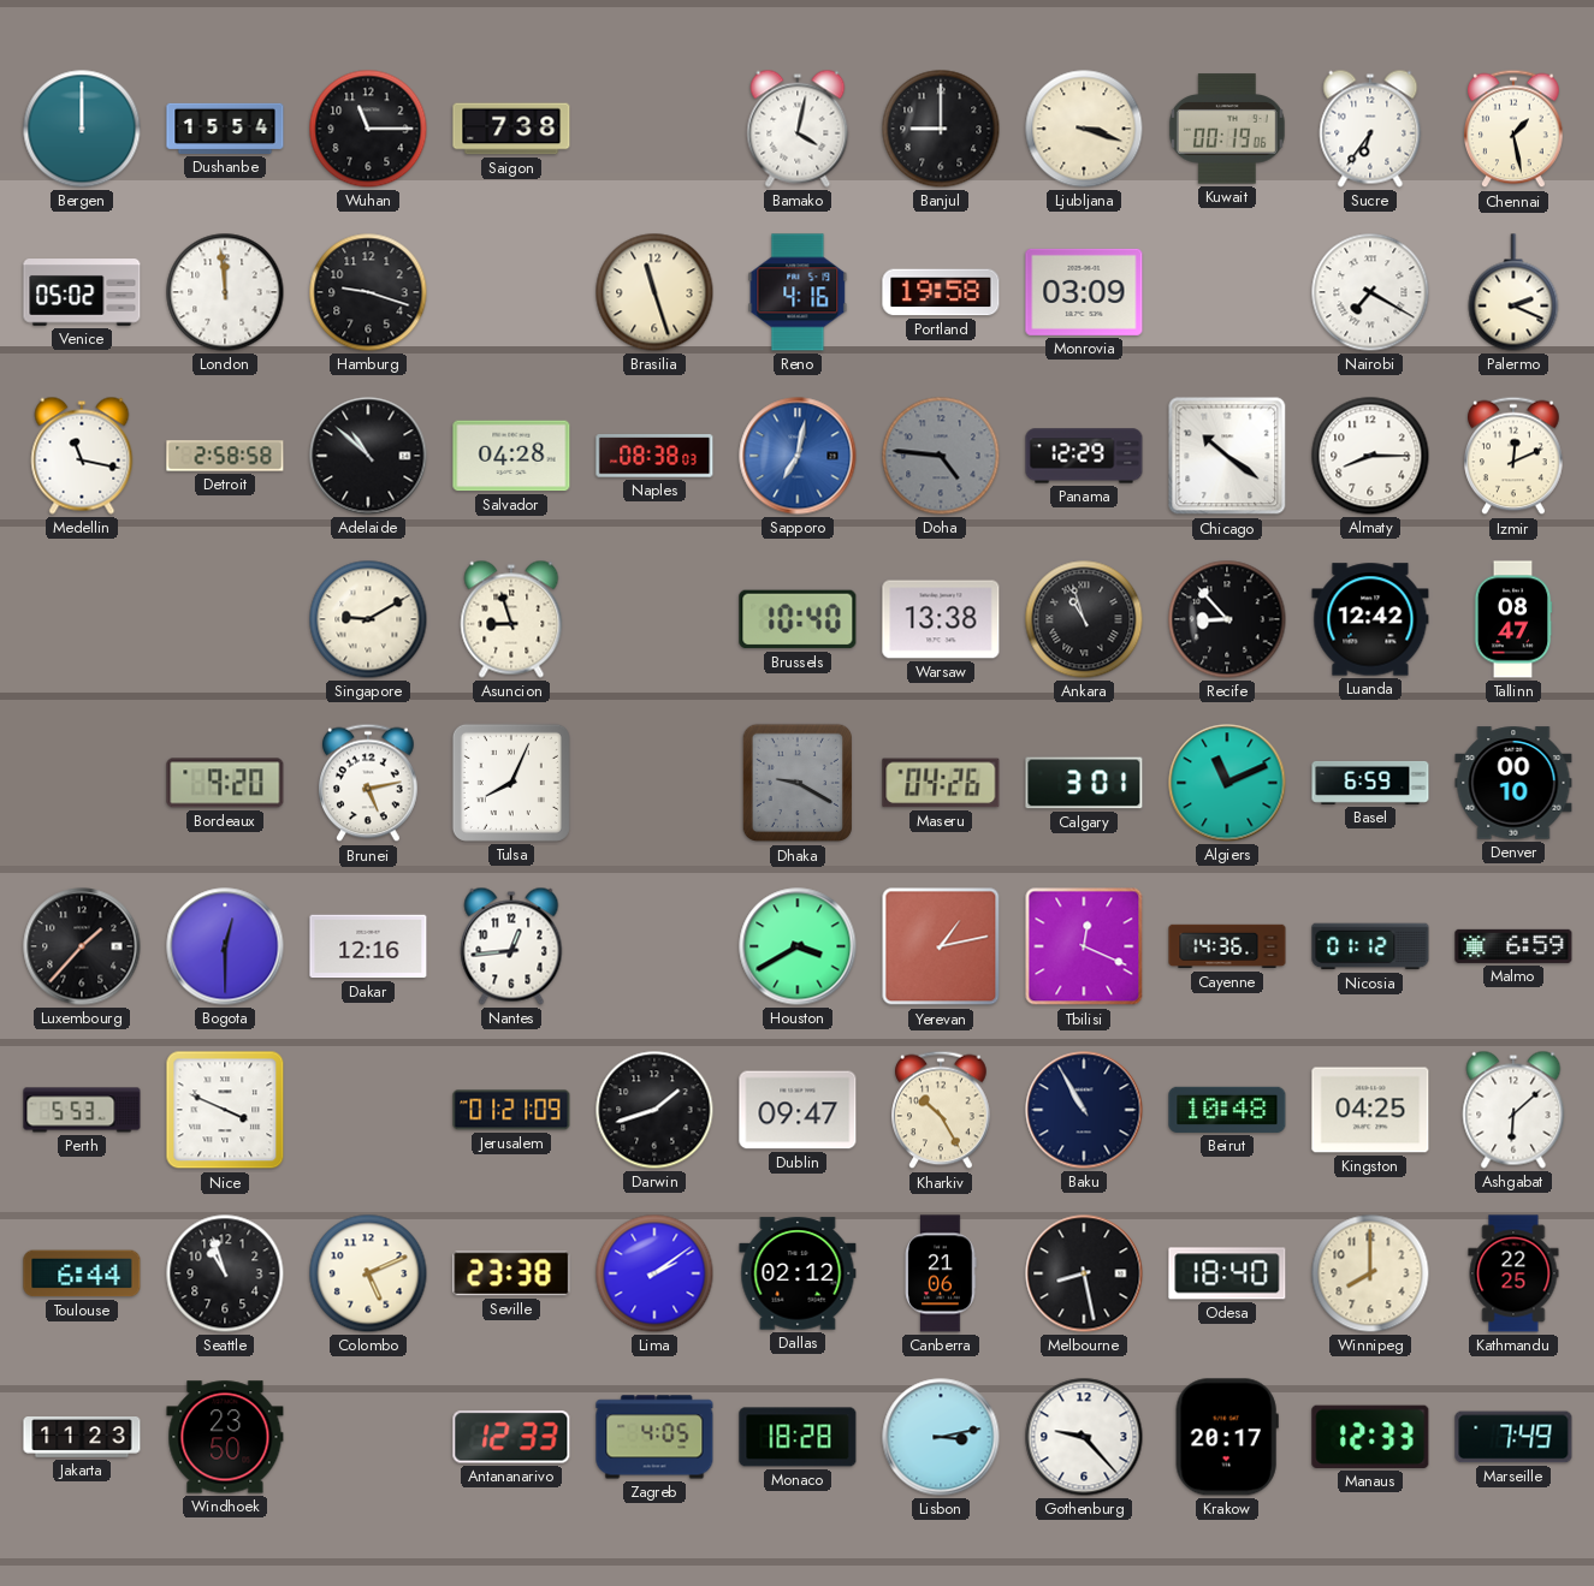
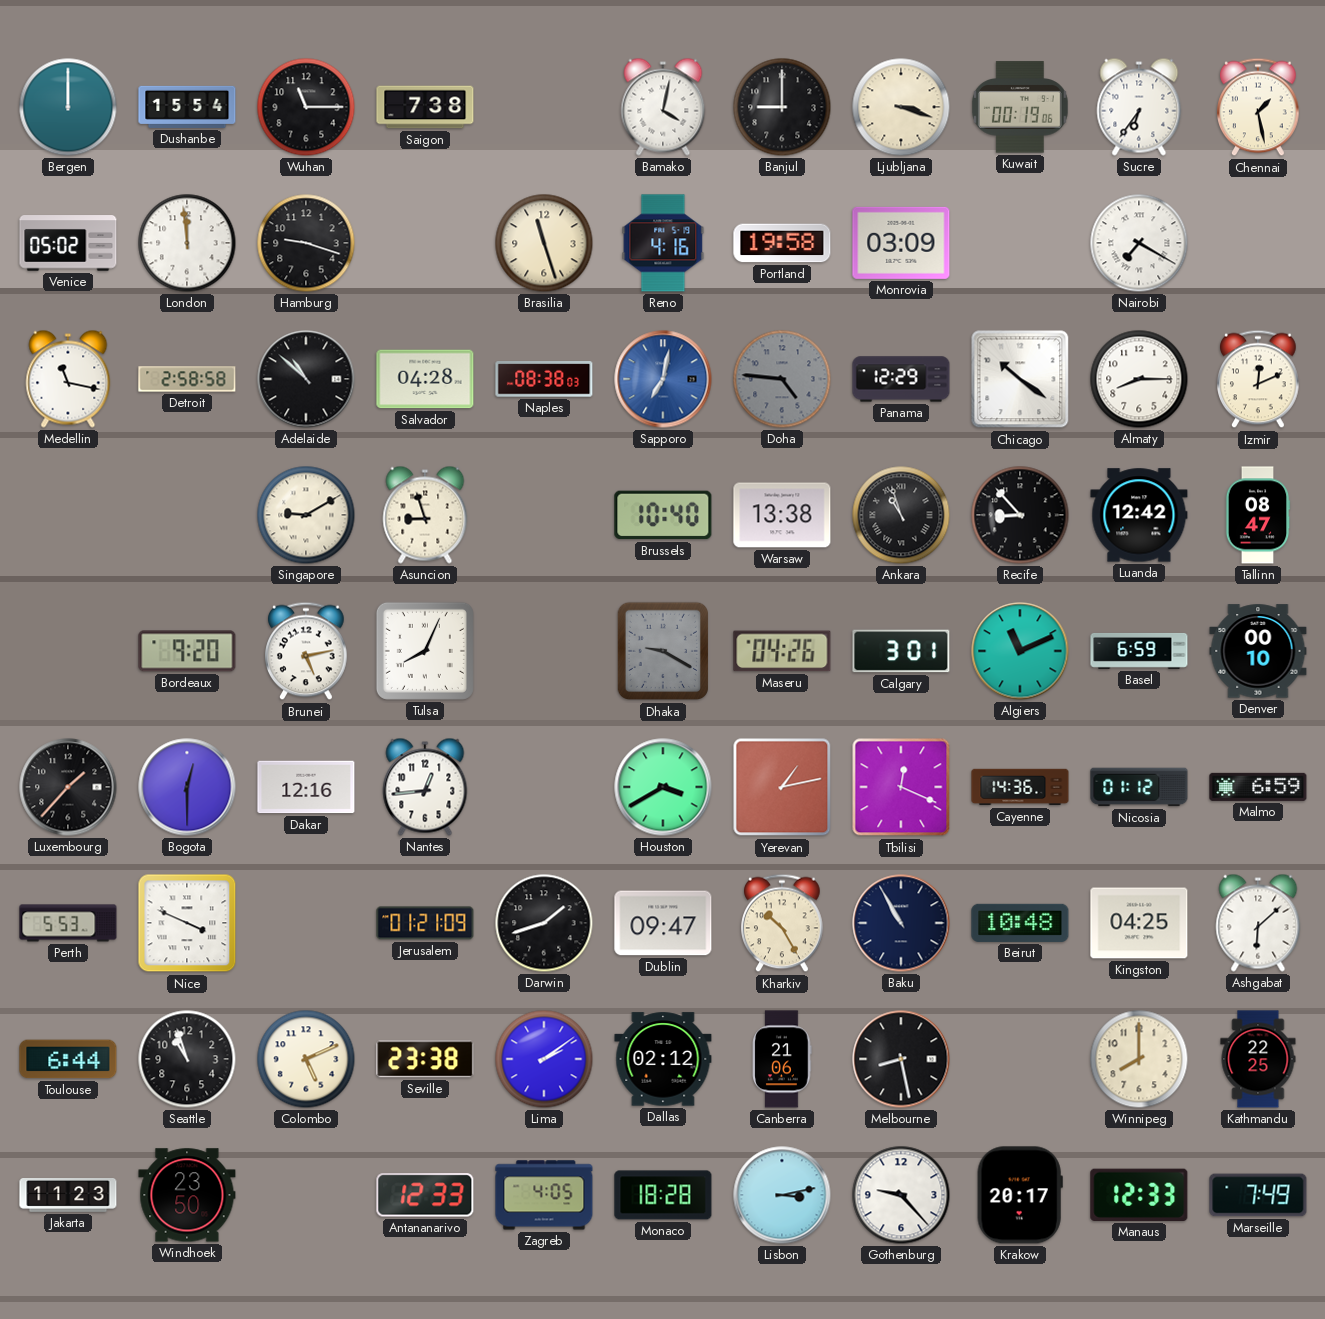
Palermo: 2:19 -> none (1513, 292)
Odesa: 18:40 -> none (1227, 1273)
